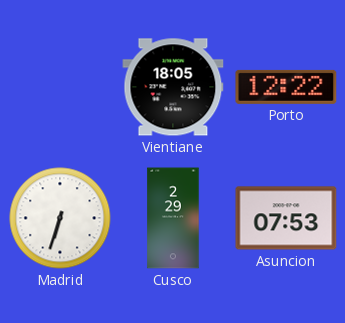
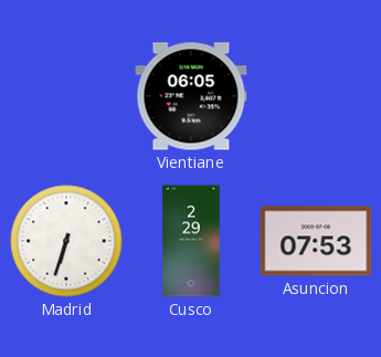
Vientiane: 18:05 -> 06:05 (191, 96)
Porto: 12:22 -> none (286, 87)
